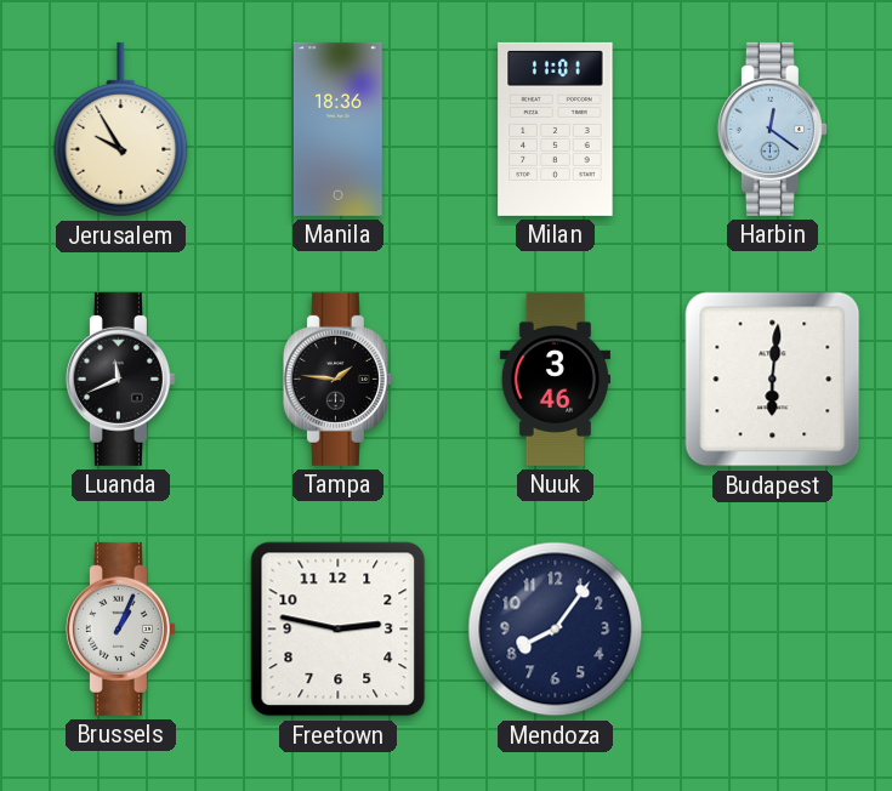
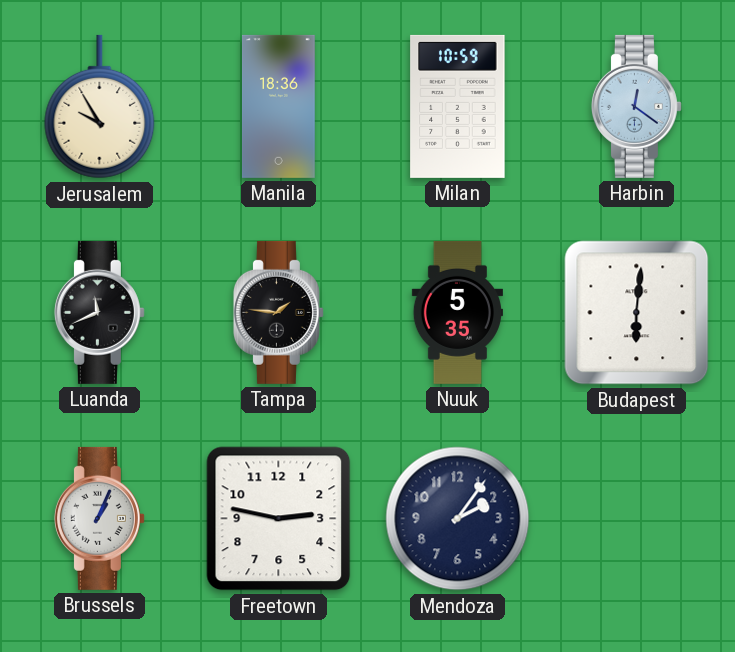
Milan: 11:01 -> 10:59 (458, 106)
Nuuk: 3:46 -> 5:35 (457, 312)
Mendoza: 8:06 -> 2:06 (458, 519)
